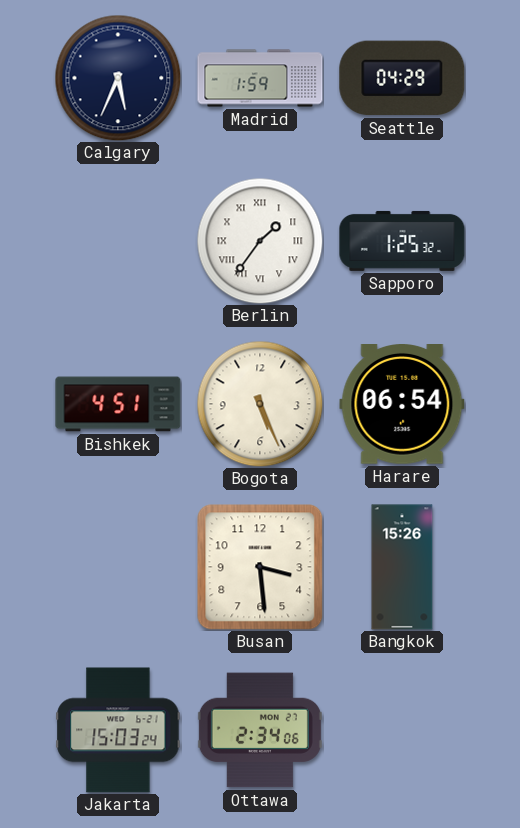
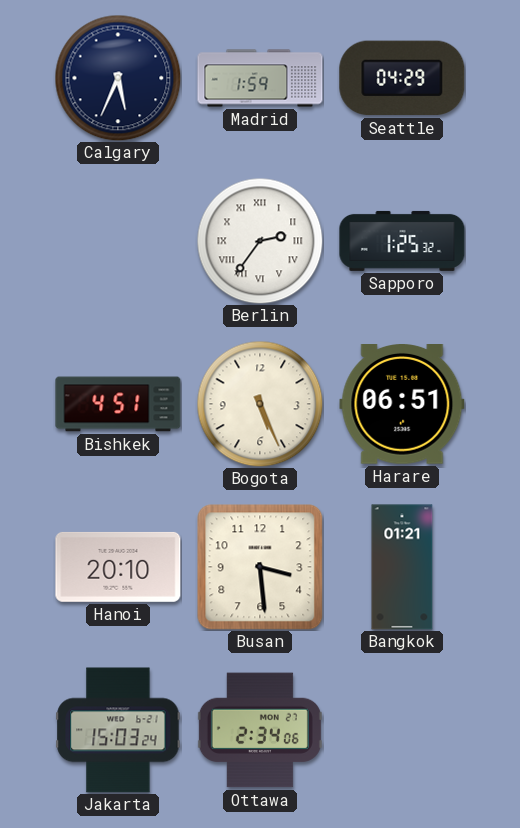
Berlin: 1:36 -> 2:36 (260, 241)
Harare: 06:54 -> 06:51 (402, 405)
Hanoi: none -> 20:10 (118, 567)
Bangkok: 15:26 -> 01:21 (402, 567)
